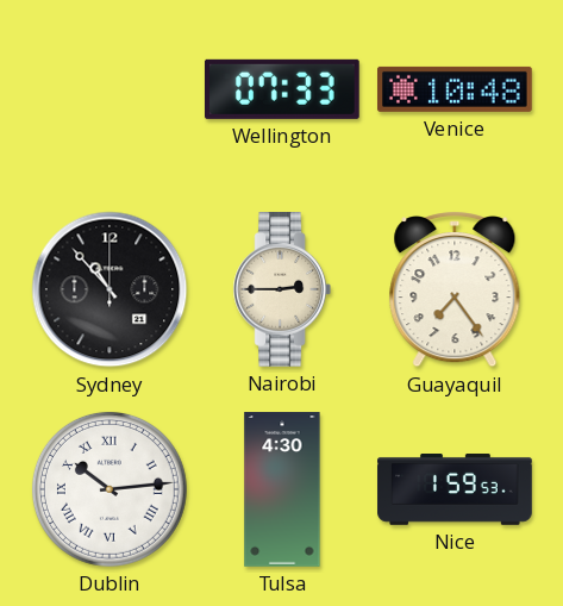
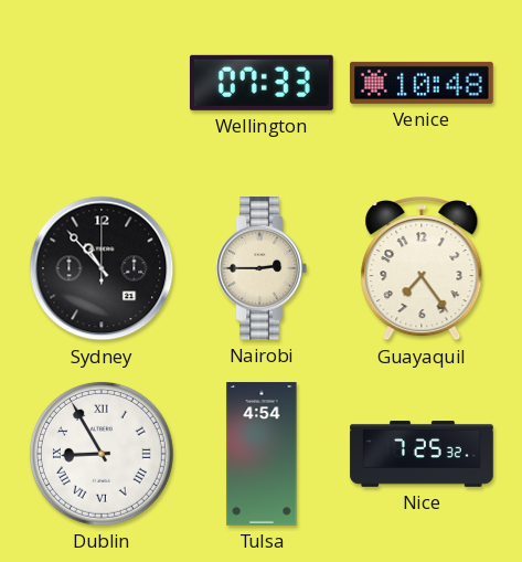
Dublin: 10:14 -> 8:55 (102, 454)
Tulsa: 4:30 -> 4:54 (262, 454)
Nice: 1:59 -> 7:25 (422, 455)
